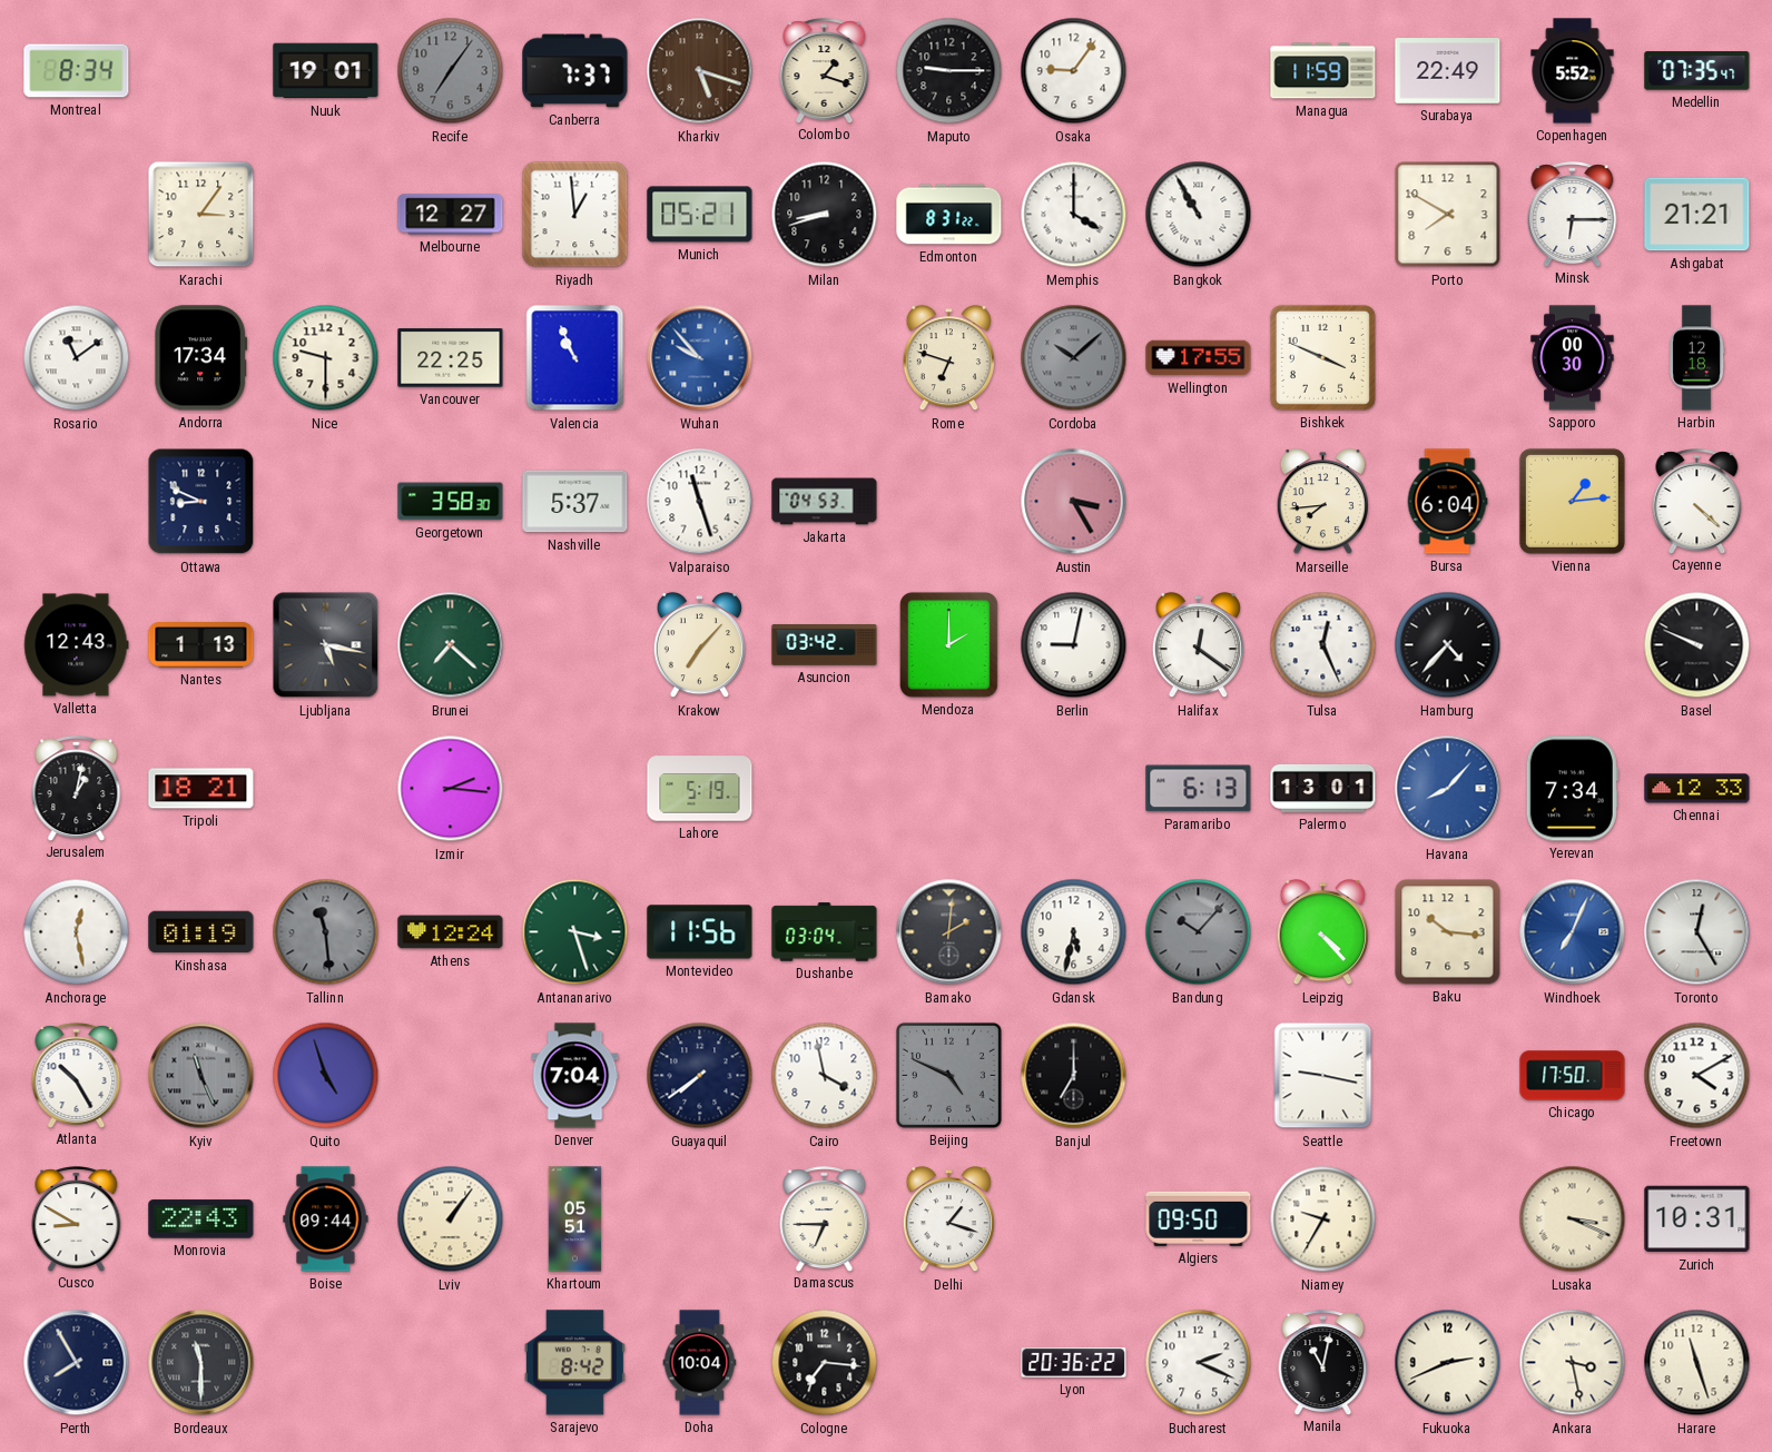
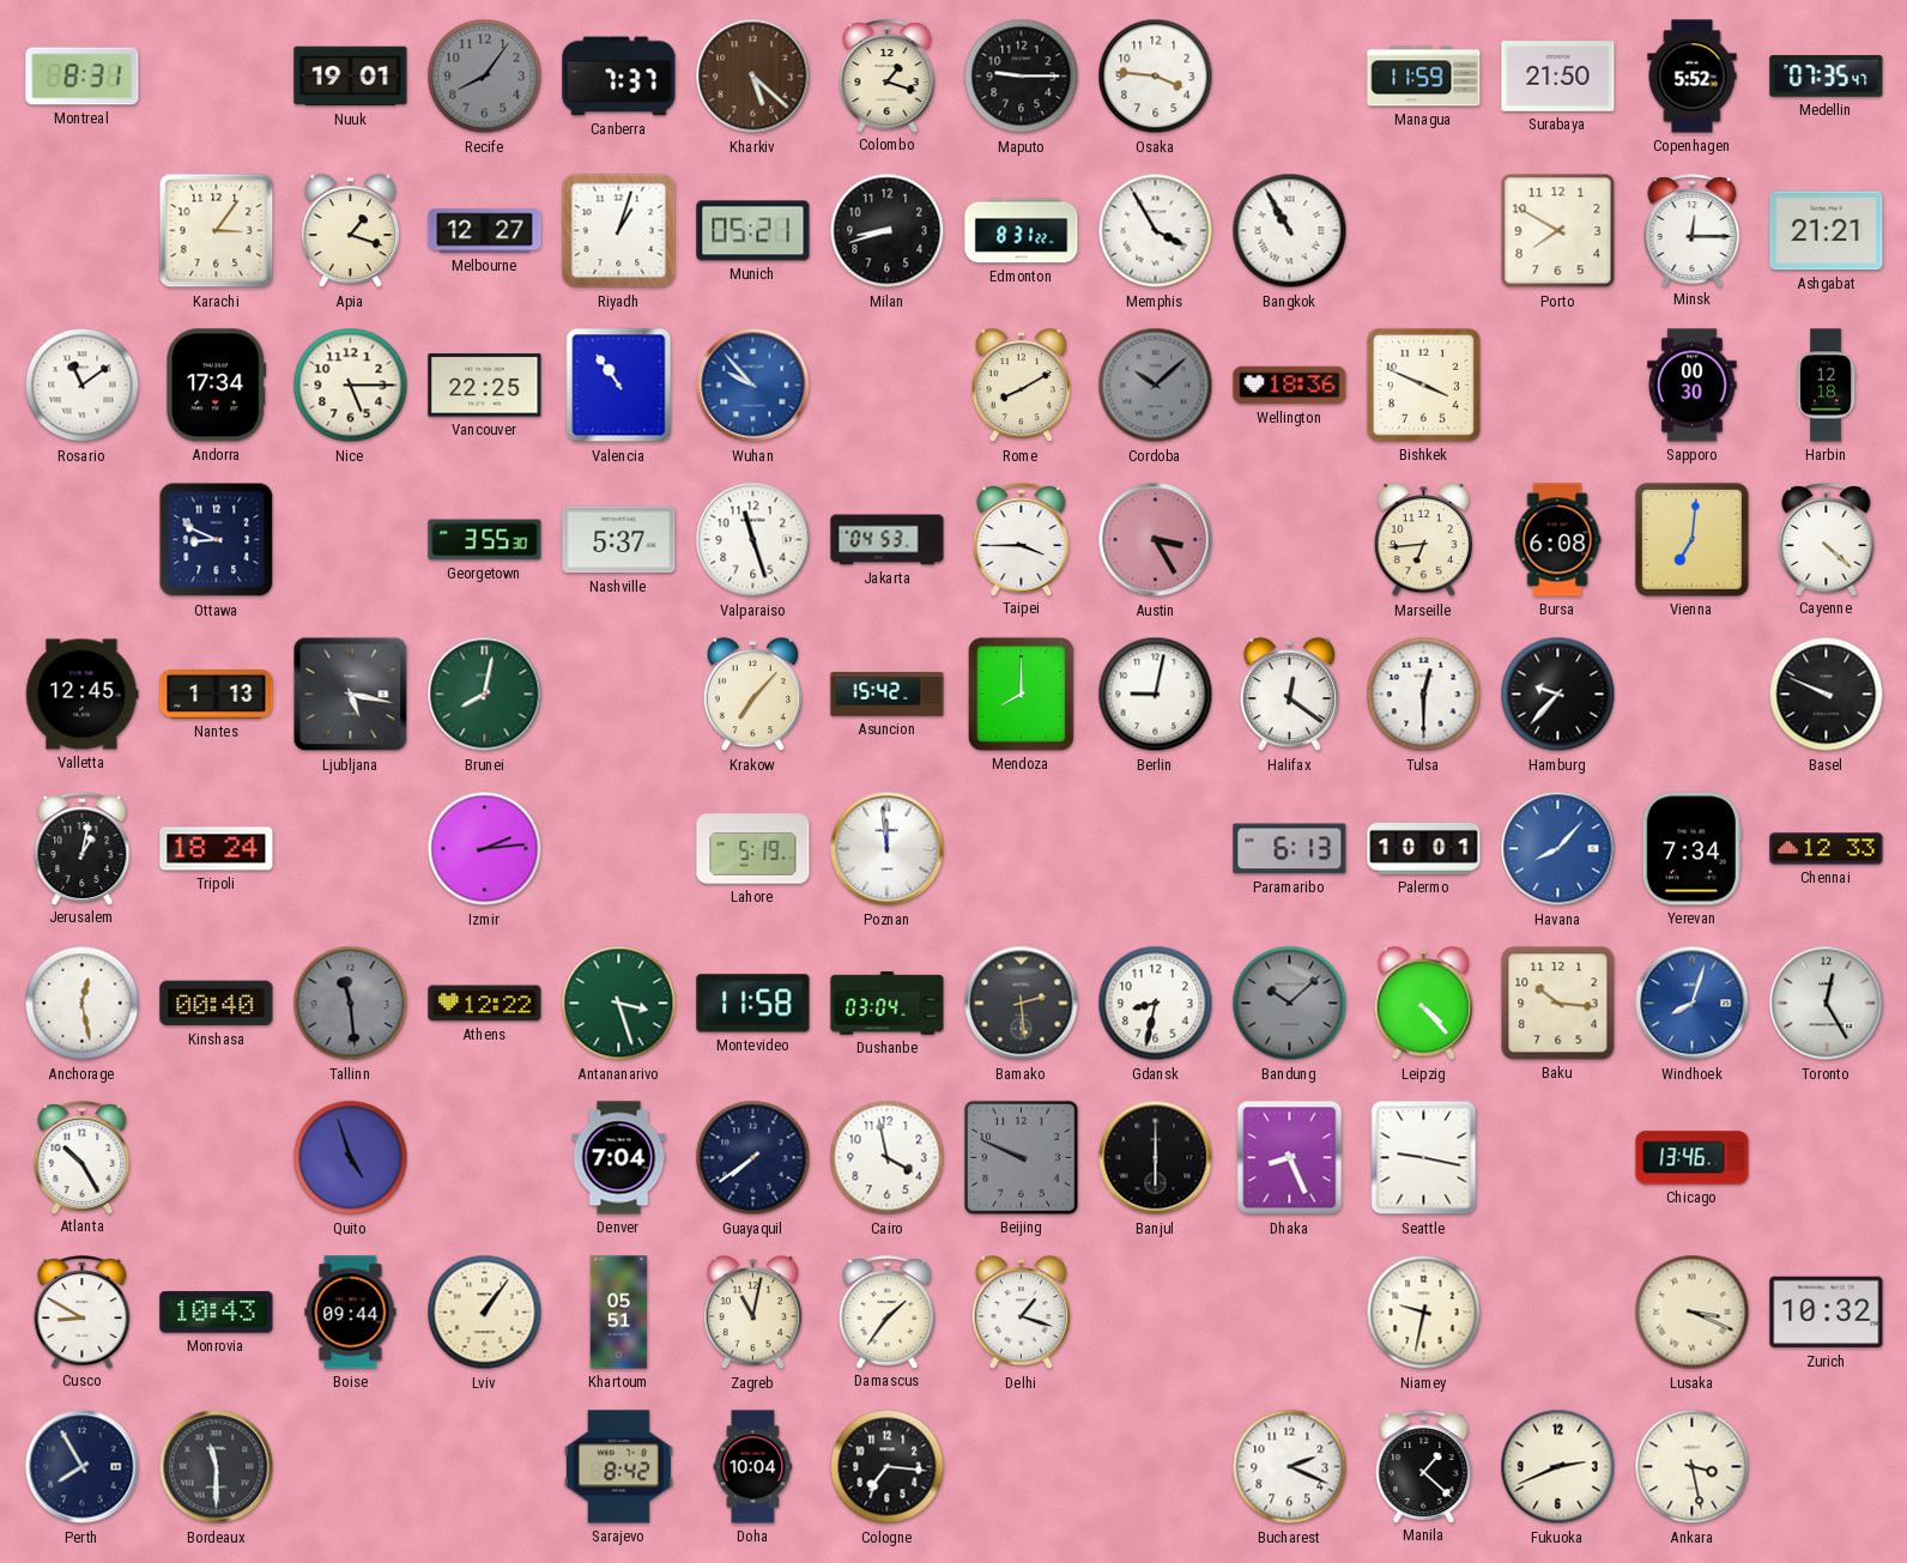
Montreal: 8:34 -> 8:31 (83, 77)
Recife: 7:06 -> 8:06 (485, 77)
Kharkiv: 5:18 -> 5:22 (753, 77)
Osaka: 9:06 -> 3:46 (1156, 77)
Surabaya: 22:49 -> 21:50 (1558, 77)
Apia: none -> 1:18 (350, 231)
Riyadh: 12:59 -> 1:03 (619, 231)
Memphis: 4:00 -> 3:55 (1156, 231)
Minsk: 6:15 -> 12:15 (1693, 230)
Nice: 9:30 -> 5:15 (351, 386)
Valencia: 10:56 -> 10:54 (619, 386)
Rome: 6:48 -> 8:10 (1021, 386)
Wellington: 17:55 -> 18:36 (1290, 386)
Georgetown: 3:58 -> 3:55 (485, 540)
Taipei: none -> 3:45 (1022, 539)
Marseille: 7:44 -> 6:44 (1423, 540)
Bursa: 6:04 -> 6:08 (1557, 540)
Vienna: 1:14 -> 7:01 (1691, 539)
Valletta: 12:43 -> 12:45 (83, 695)
Brunei: 7:22 -> 8:02 (485, 695)
Asuncion: 03:42 -> 15:42 (888, 695)
Mendoza: 2:00 -> 8:00 (1021, 693)
Tulsa: 12:26 -> 12:30 (1424, 695)
Hamburg: 4:37 -> 9:37 (1558, 695)
Tripoli: 18:21 -> 18:24 (217, 849)
Izmir: 2:16 -> 2:14 (485, 849)
Poznan: none -> 11:59 (888, 849)
Palermo: 13:01 -> 10:01 (1424, 848)
Kinshasa: 01:19 -> 00:40 (217, 1004)
Athens: 12:24 -> 12:22 (485, 1004)
Montevideo: 11:56 -> 11:58 (753, 1004)
Bamako: 2:01 -> 2:29 (1022, 1004)
Gdansk: 5:32 -> 8:32 (1156, 1004)
Bandung: 10:07 -> 10:08 (1290, 1004)
Windhoek: 7:04 -> 8:03 (1693, 1004)
Kyiv: 11:26 -> none (201, 1076)
Beijing: 4:49 -> 9:49 (1021, 1157)
Banjul: 7:00 -> 6:00 (1156, 1158)
Dhaka: none -> 8:26 (1290, 1158)
Chicago: 17:50 -> 13:46 (1693, 1158)
Freetown: 4:10 -> none (1697, 1076)
Monrovia: 22:43 -> 10:43 (217, 1313)
Zagreb: none -> 11:02 (752, 1313)
Damascus: 6:45 -> 1:36 (888, 1311)
Algiers: 09:50 -> none (1199, 1218)
Niamey: 9:35 -> 9:32 (1424, 1313)
Zurich: 10:31 -> 10:32 (1827, 1313)
Lyon: 20:36 -> none (1074, 1363)
Manila: 11:02 -> 1:22 (1424, 1466)
Harare: 11:27 -> none (1697, 1363)
